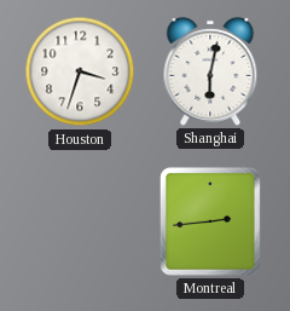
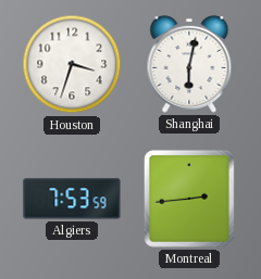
Algiers: none -> 7:53 (72, 199)
